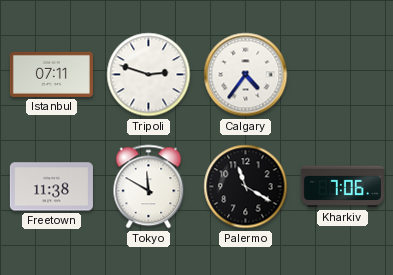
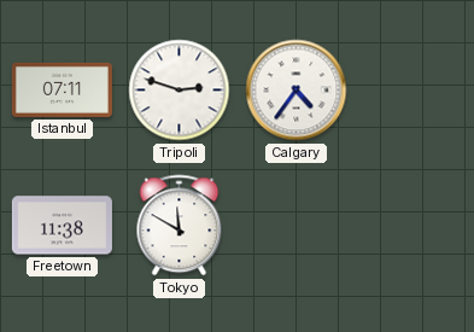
Palermo: 11:20 -> none (246, 187)
Kharkiv: 7:06 -> none (342, 187)
